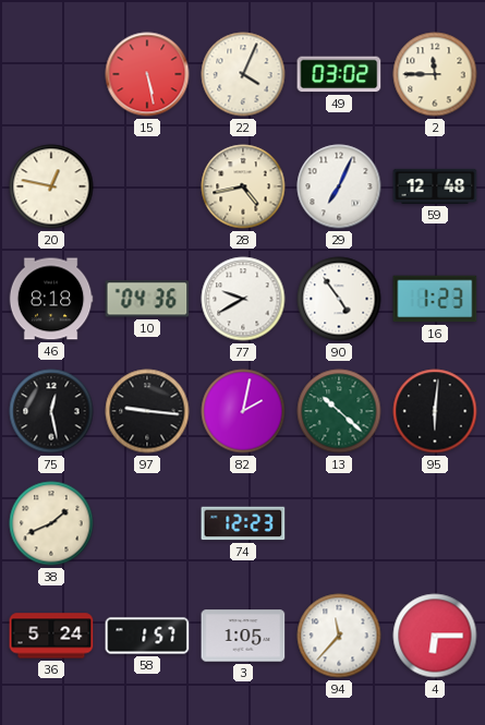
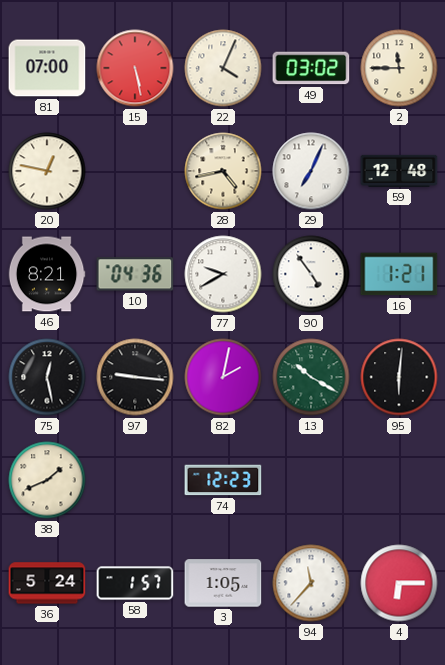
81: none -> 07:00 (47, 68)
46: 8:18 -> 8:21 (47, 274)
16: 1:23 -> 1:21 (399, 274)
13: 10:22 -> 10:20 (311, 377)
